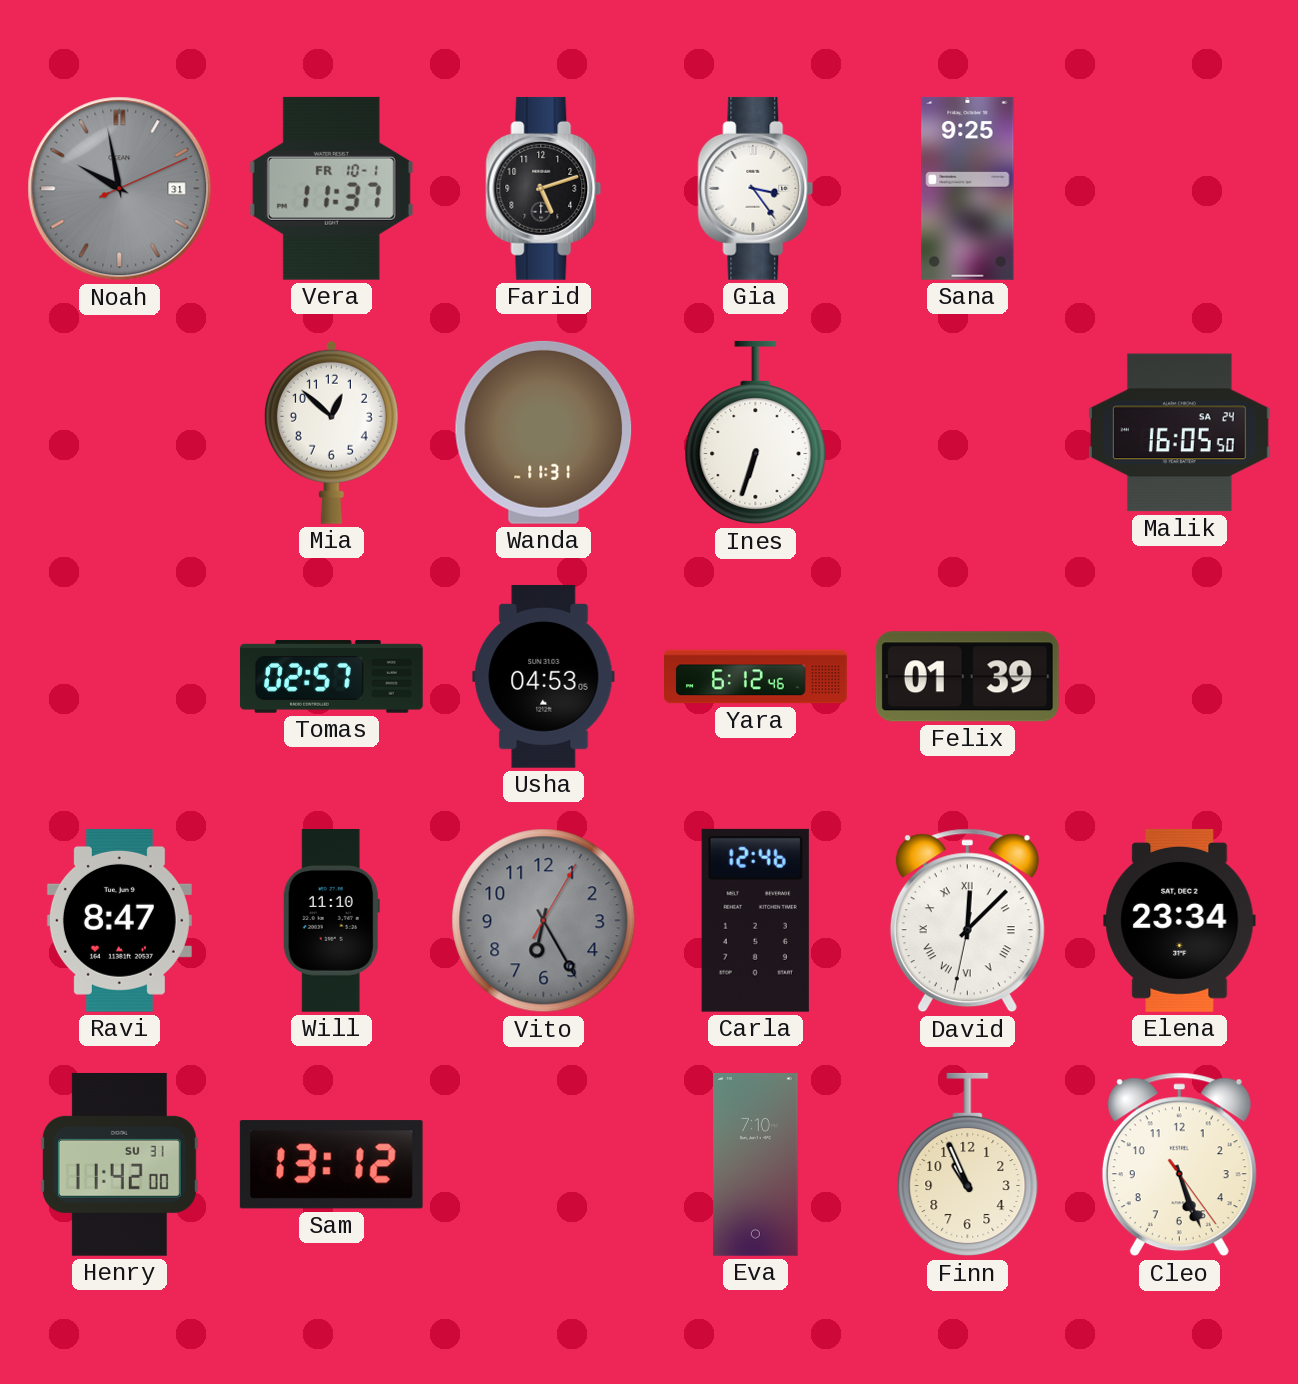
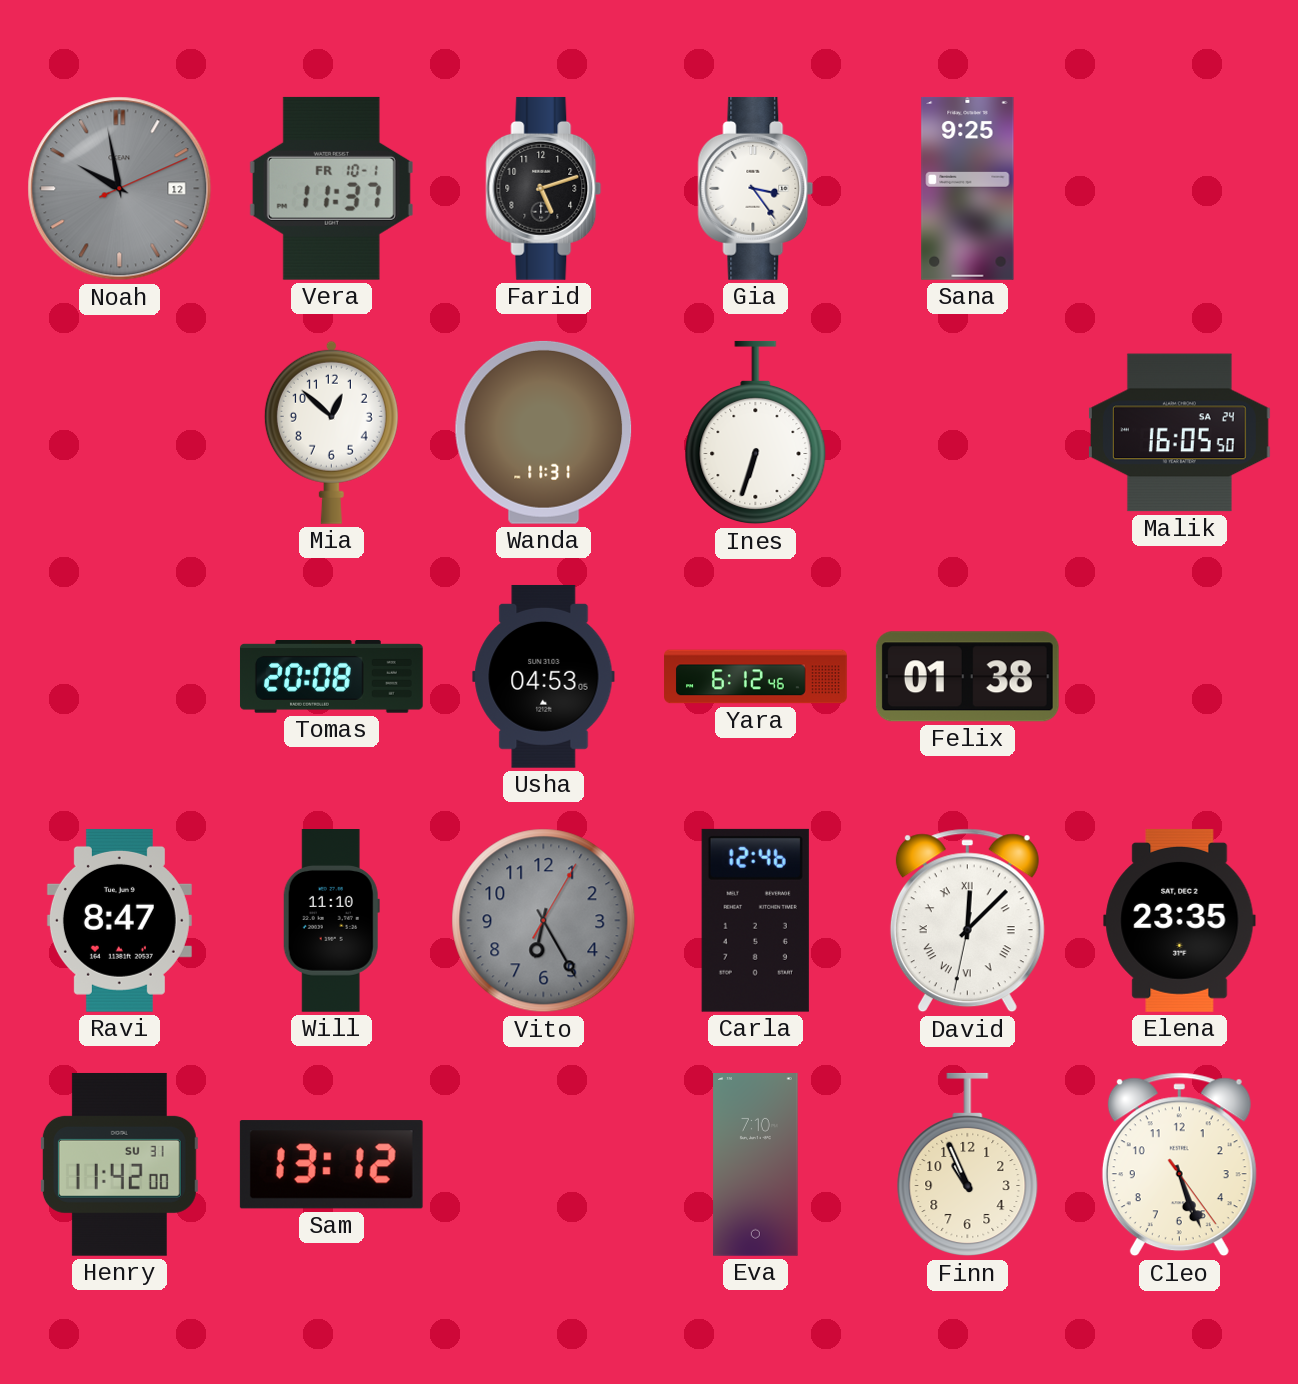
Noah date: 31 -> 12 (120, 189)
Tomas: 02:57 -> 20:08 (331, 677)
Felix: 01:39 -> 01:38 (967, 677)
Elena: 23:34 -> 23:35 (1180, 920)
